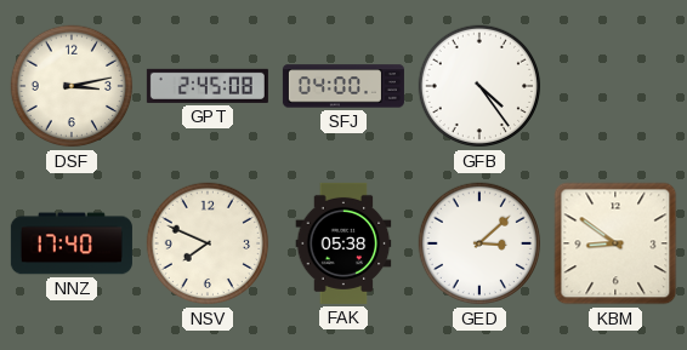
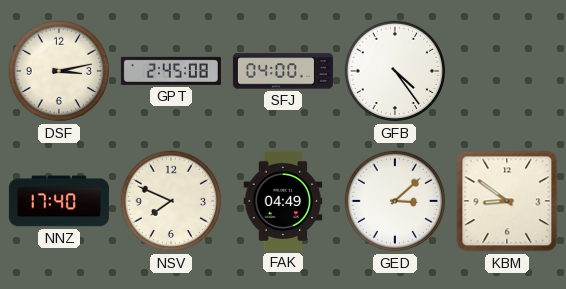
FAK: 05:38 -> 04:49 (283, 201)
